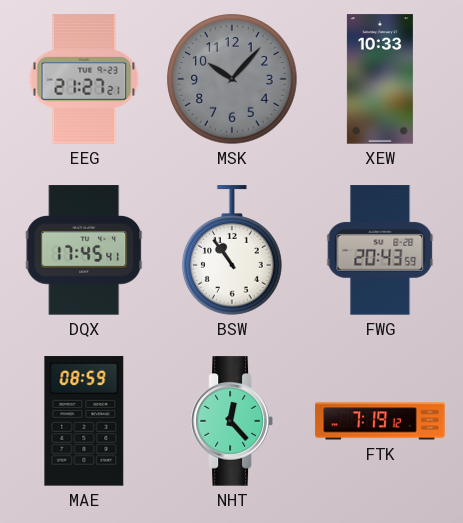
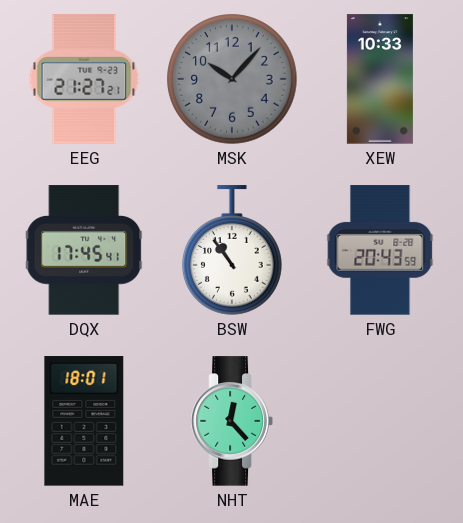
MAE: 08:59 -> 18:01 (84, 421)
FTK: 7:19 -> none (380, 421)
